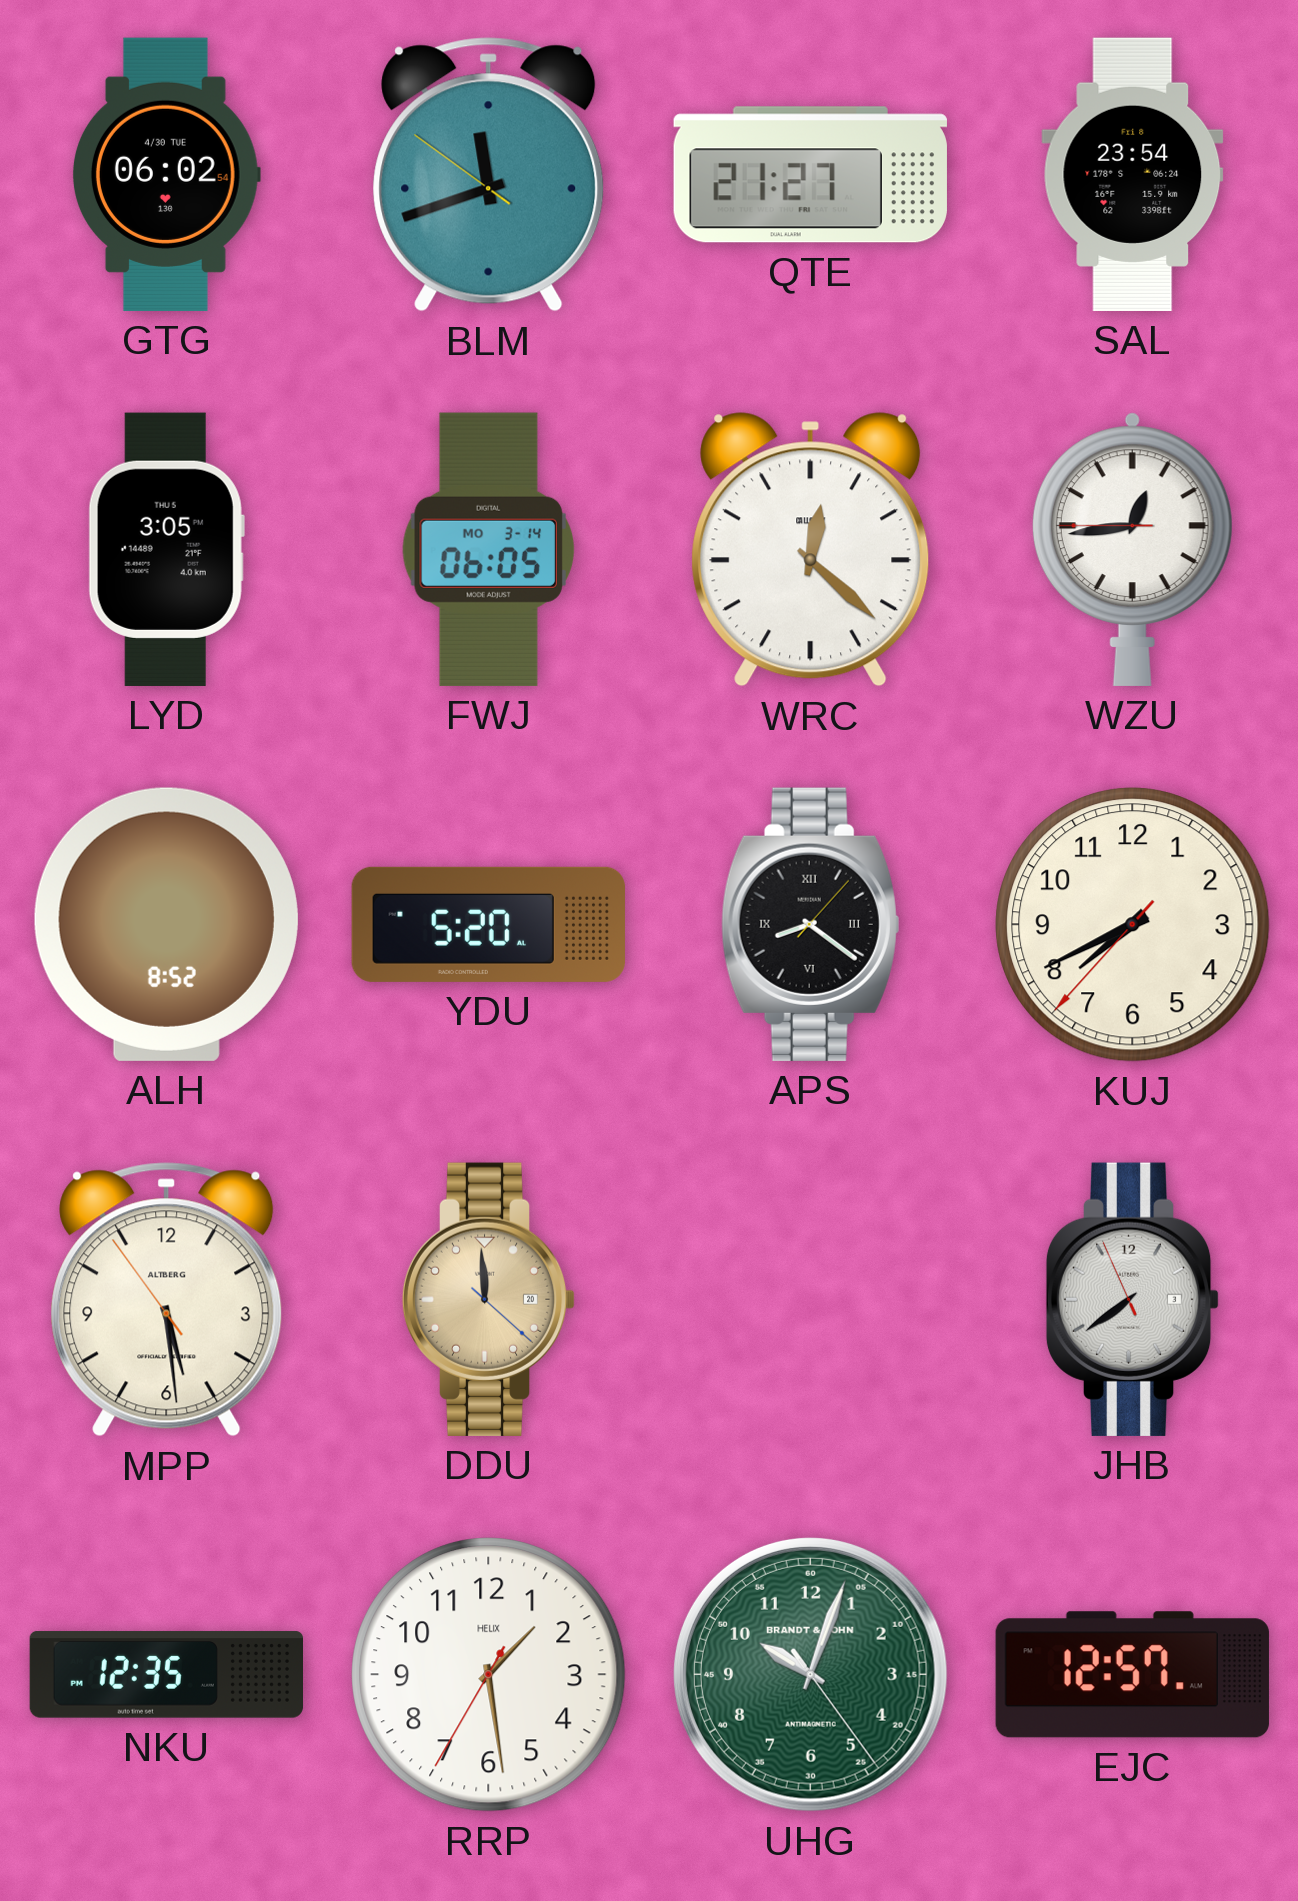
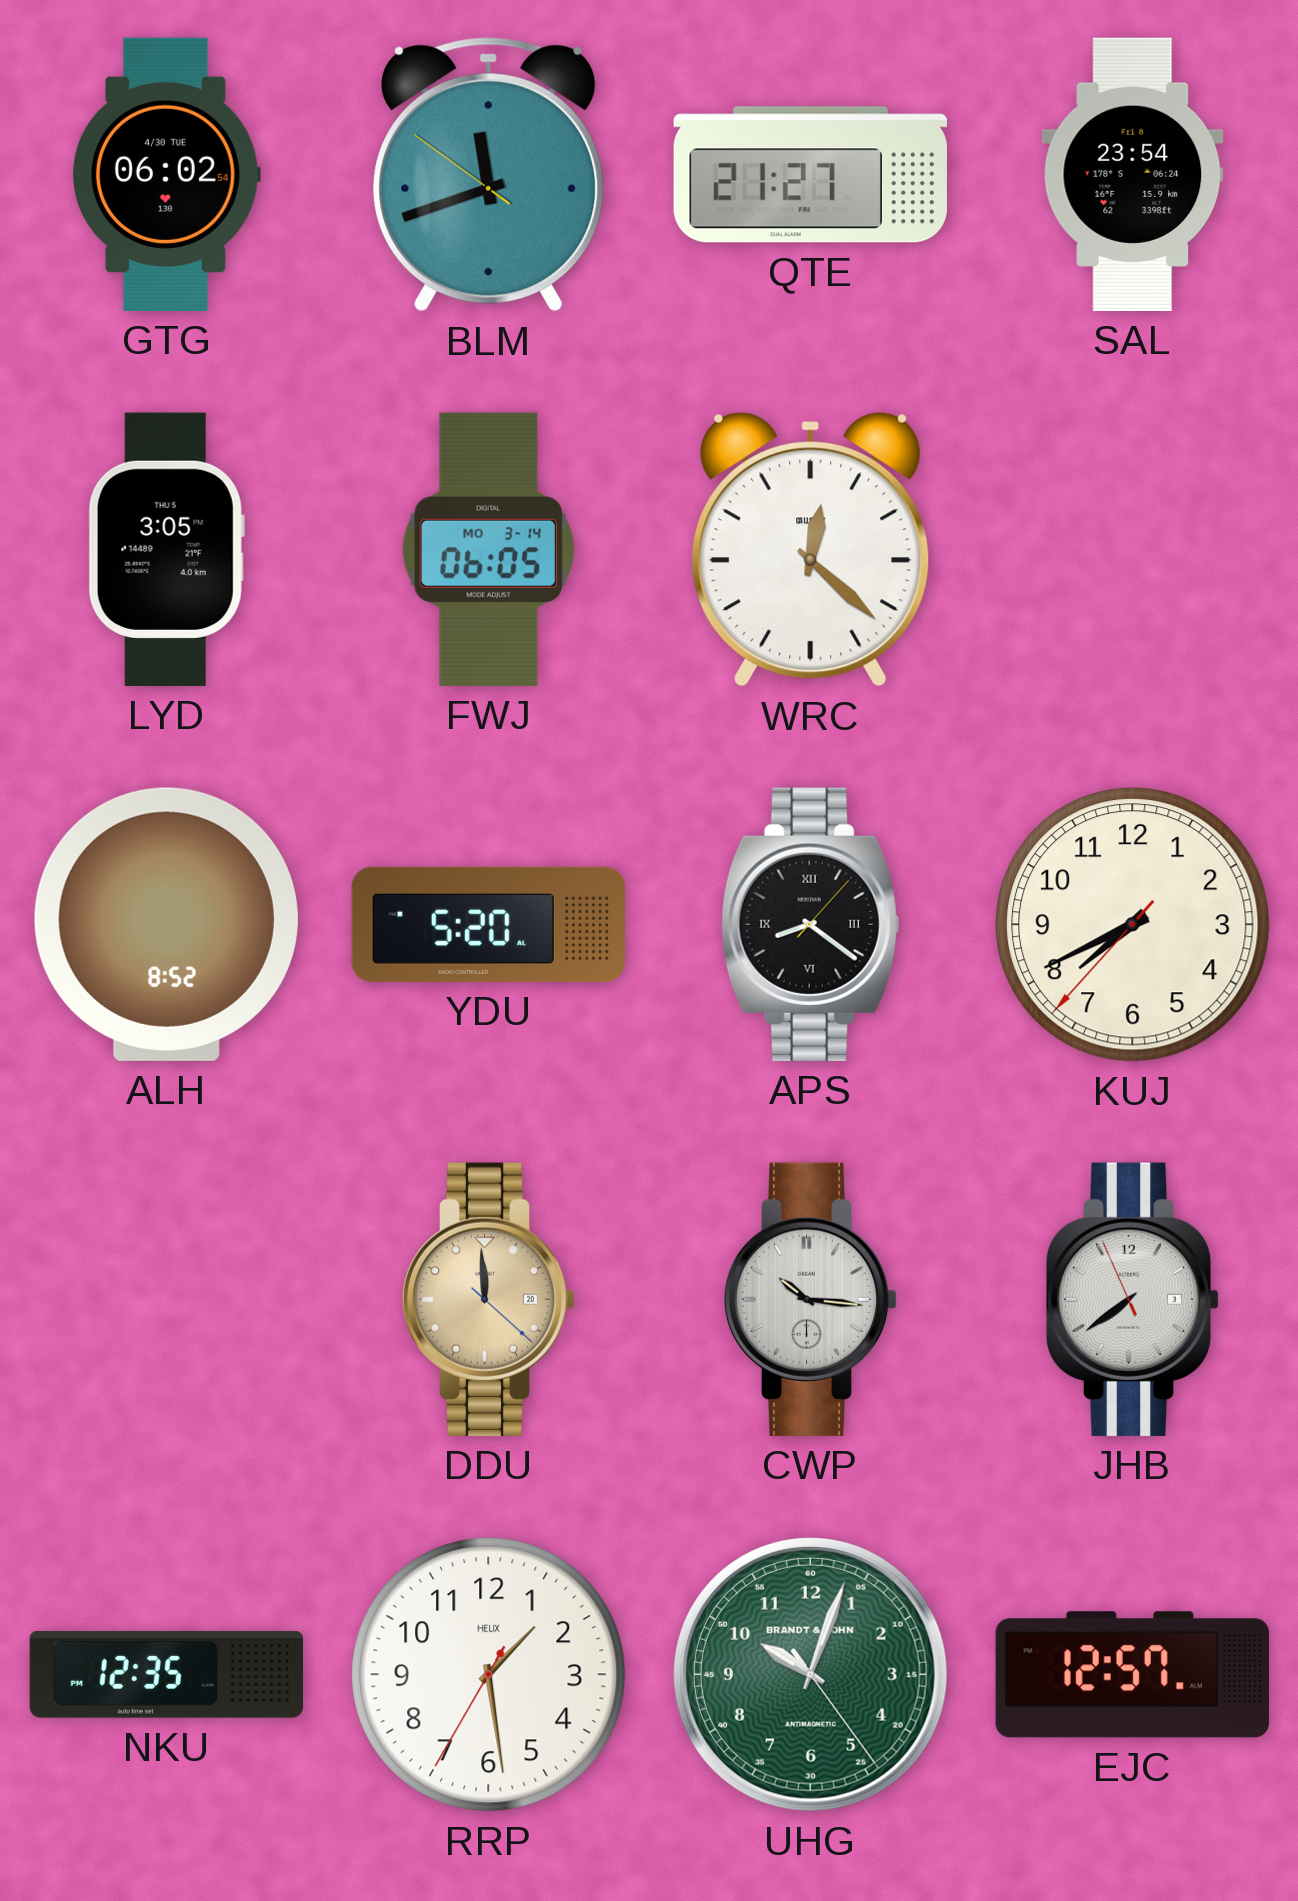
WZU: 12:43 -> none (1132, 549)
MPP: 5:28 -> none (167, 1300)
CWP: none -> 10:16 (811, 1299)
